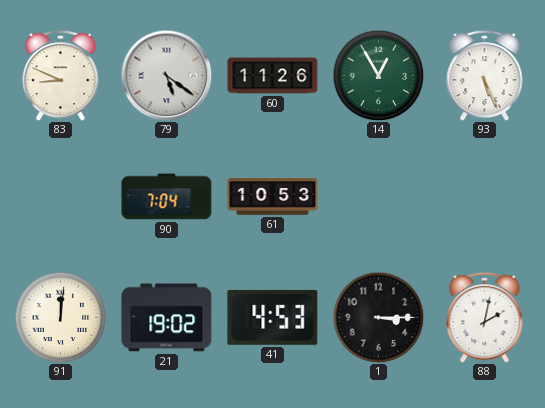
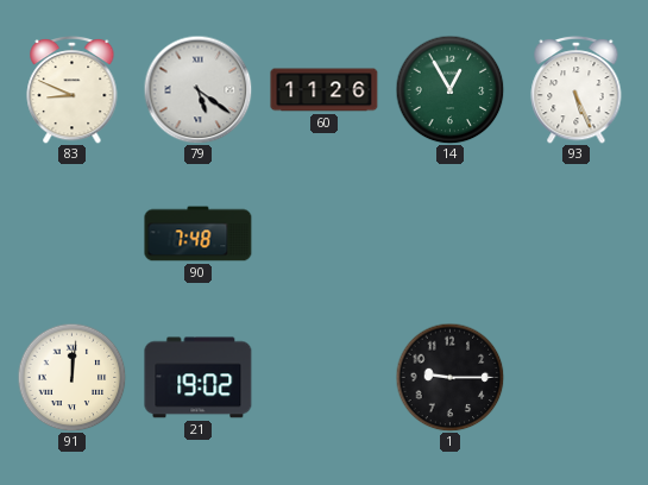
90: 7:04 -> 7:48 (199, 234)
61: 10:53 -> none (273, 197)
41: 4:53 -> none (273, 317)
1: 3:15 -> 9:15 (449, 377)
88: 2:02 -> none (485, 317)
